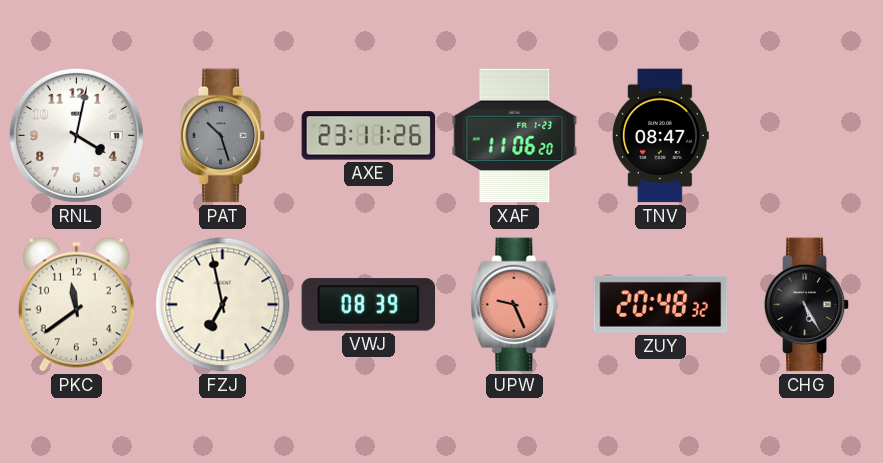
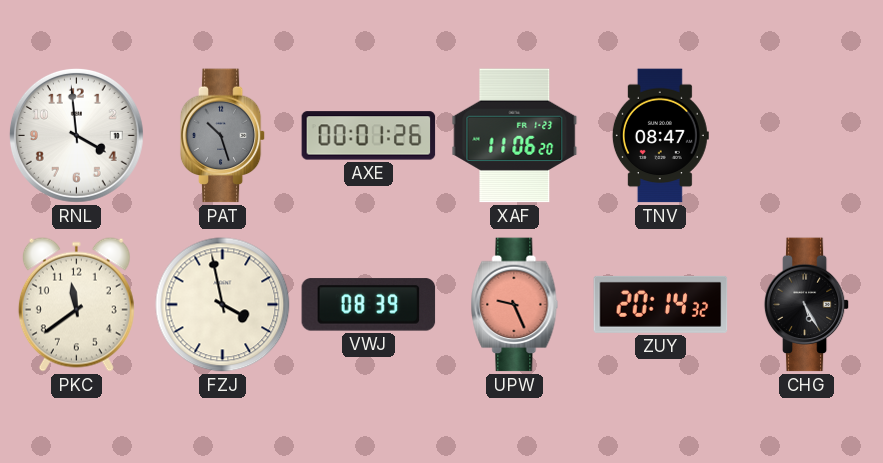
RNL: 4:02 -> 3:59 (76, 135)
AXE: 23:11 -> 00:01 (369, 136)
FZJ: 6:58 -> 3:58 (223, 305)
ZUY: 20:48 -> 20:14 (661, 304)
